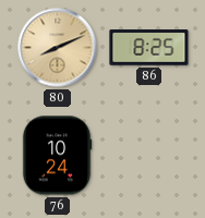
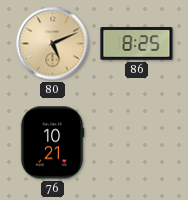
80: 8:11 -> 5:11 (53, 44)
76: 10:24 -> 10:21 (52, 143)
